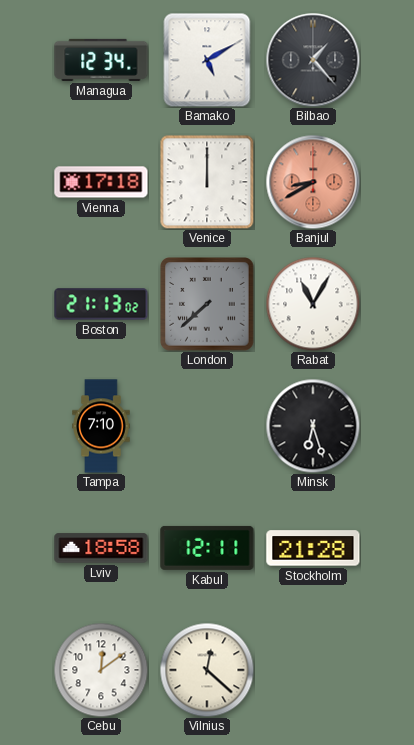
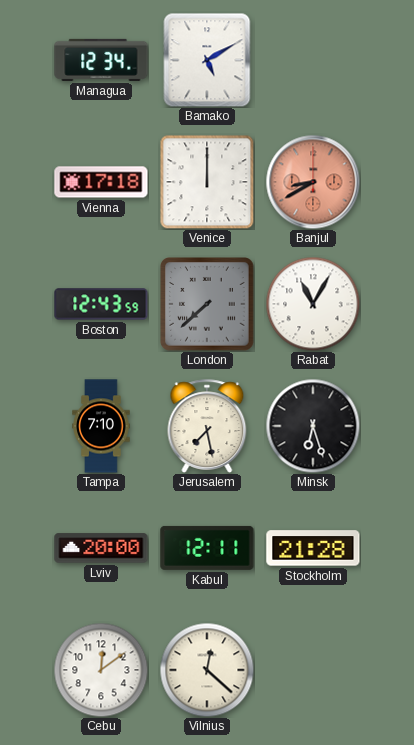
Bilbao: 1:23 -> none (313, 60)
Boston: 21:13 -> 12:43 (101, 304)
Jerusalem: none -> 7:28 (207, 426)
Lviv: 18:58 -> 20:00 (101, 548)
